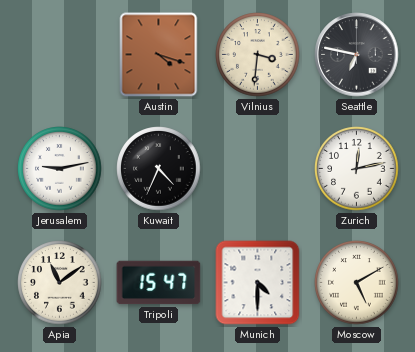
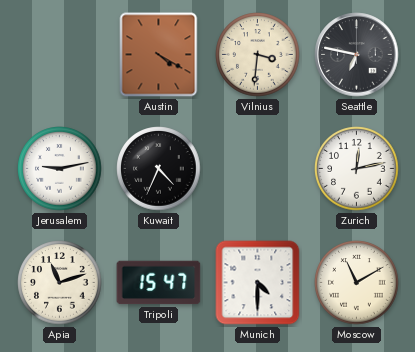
Austin: 4:18 -> 4:20 (159, 55)
Apia: 11:09 -> 11:12 (60, 283)
Moscow: 5:10 -> 11:10 (357, 283)
